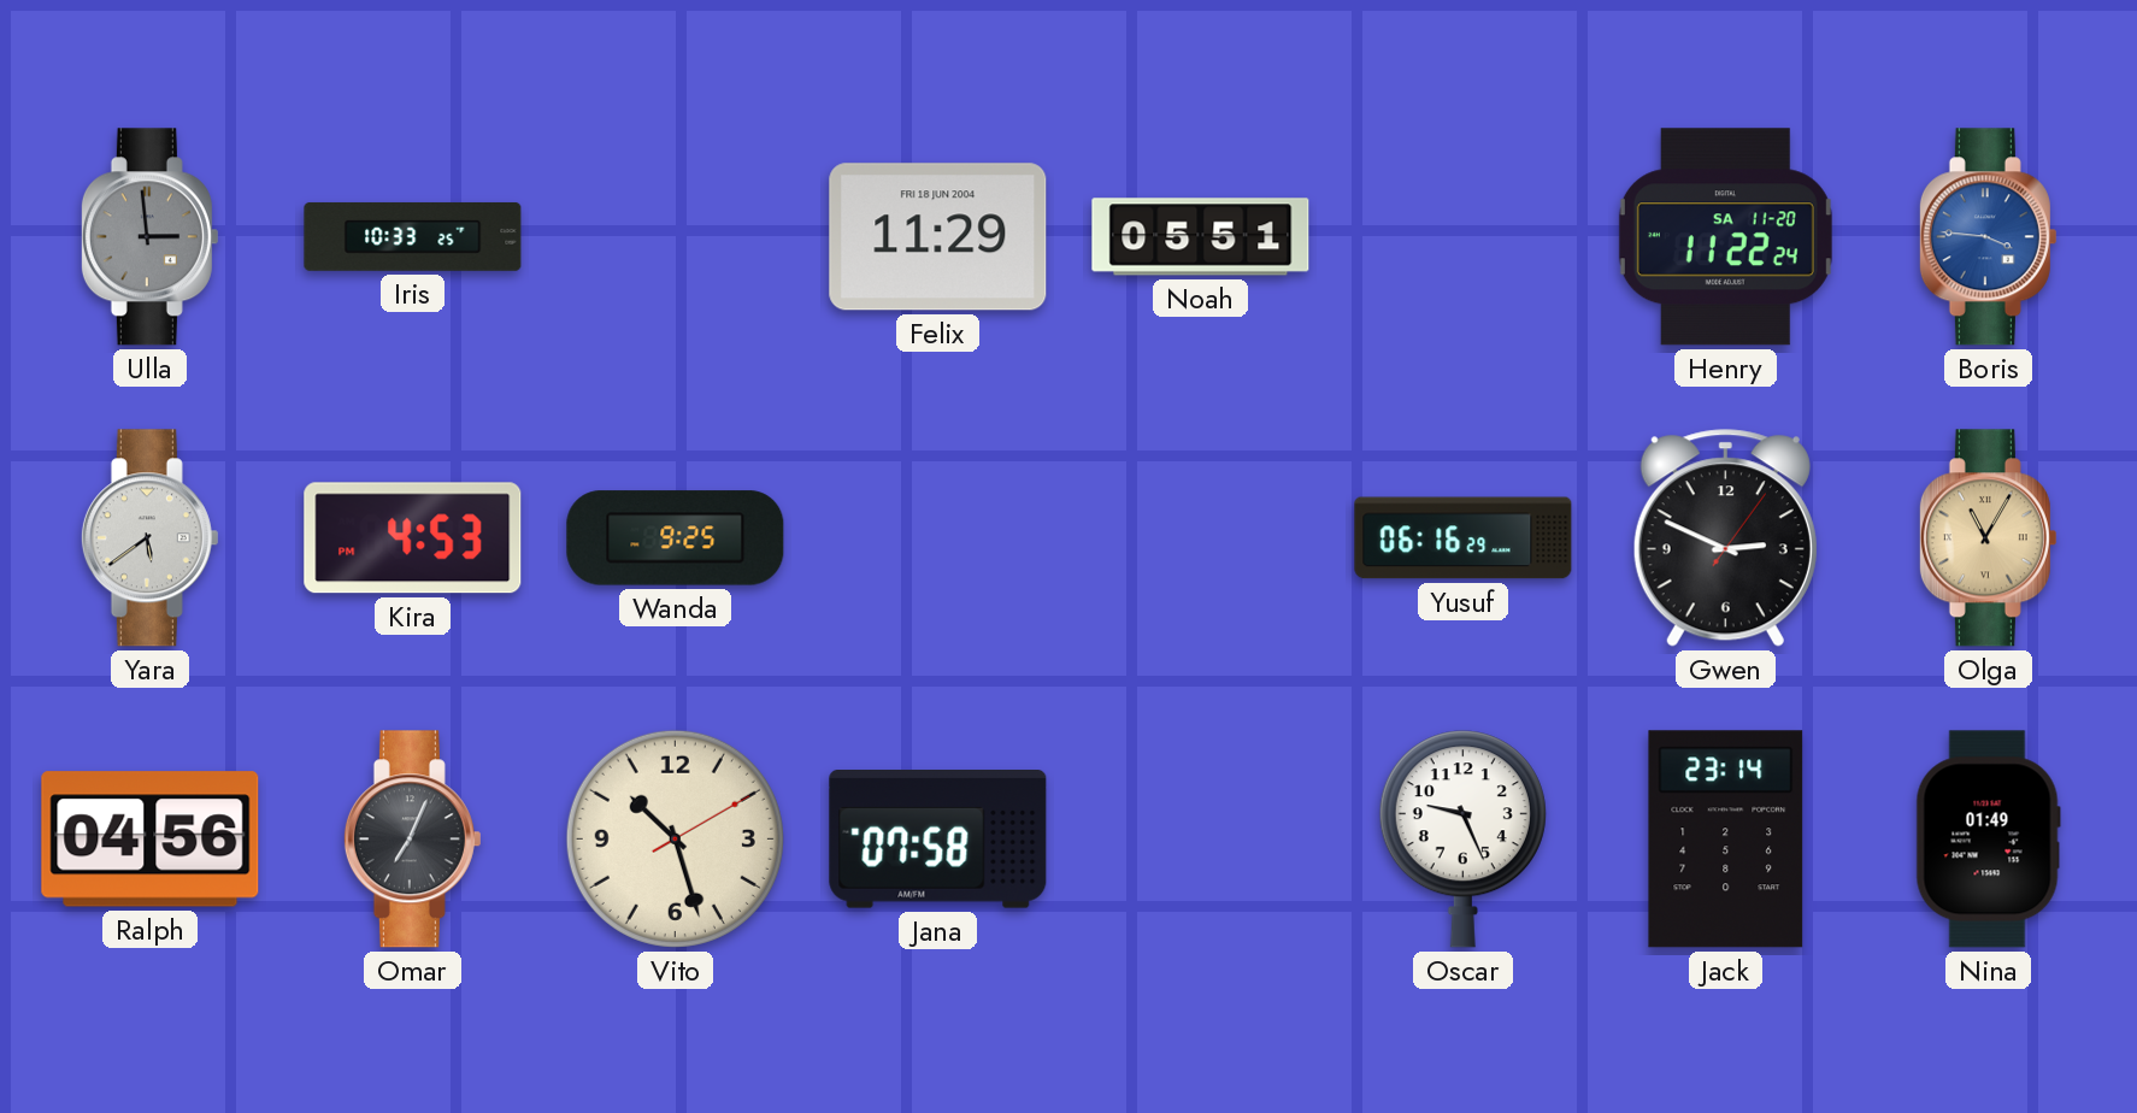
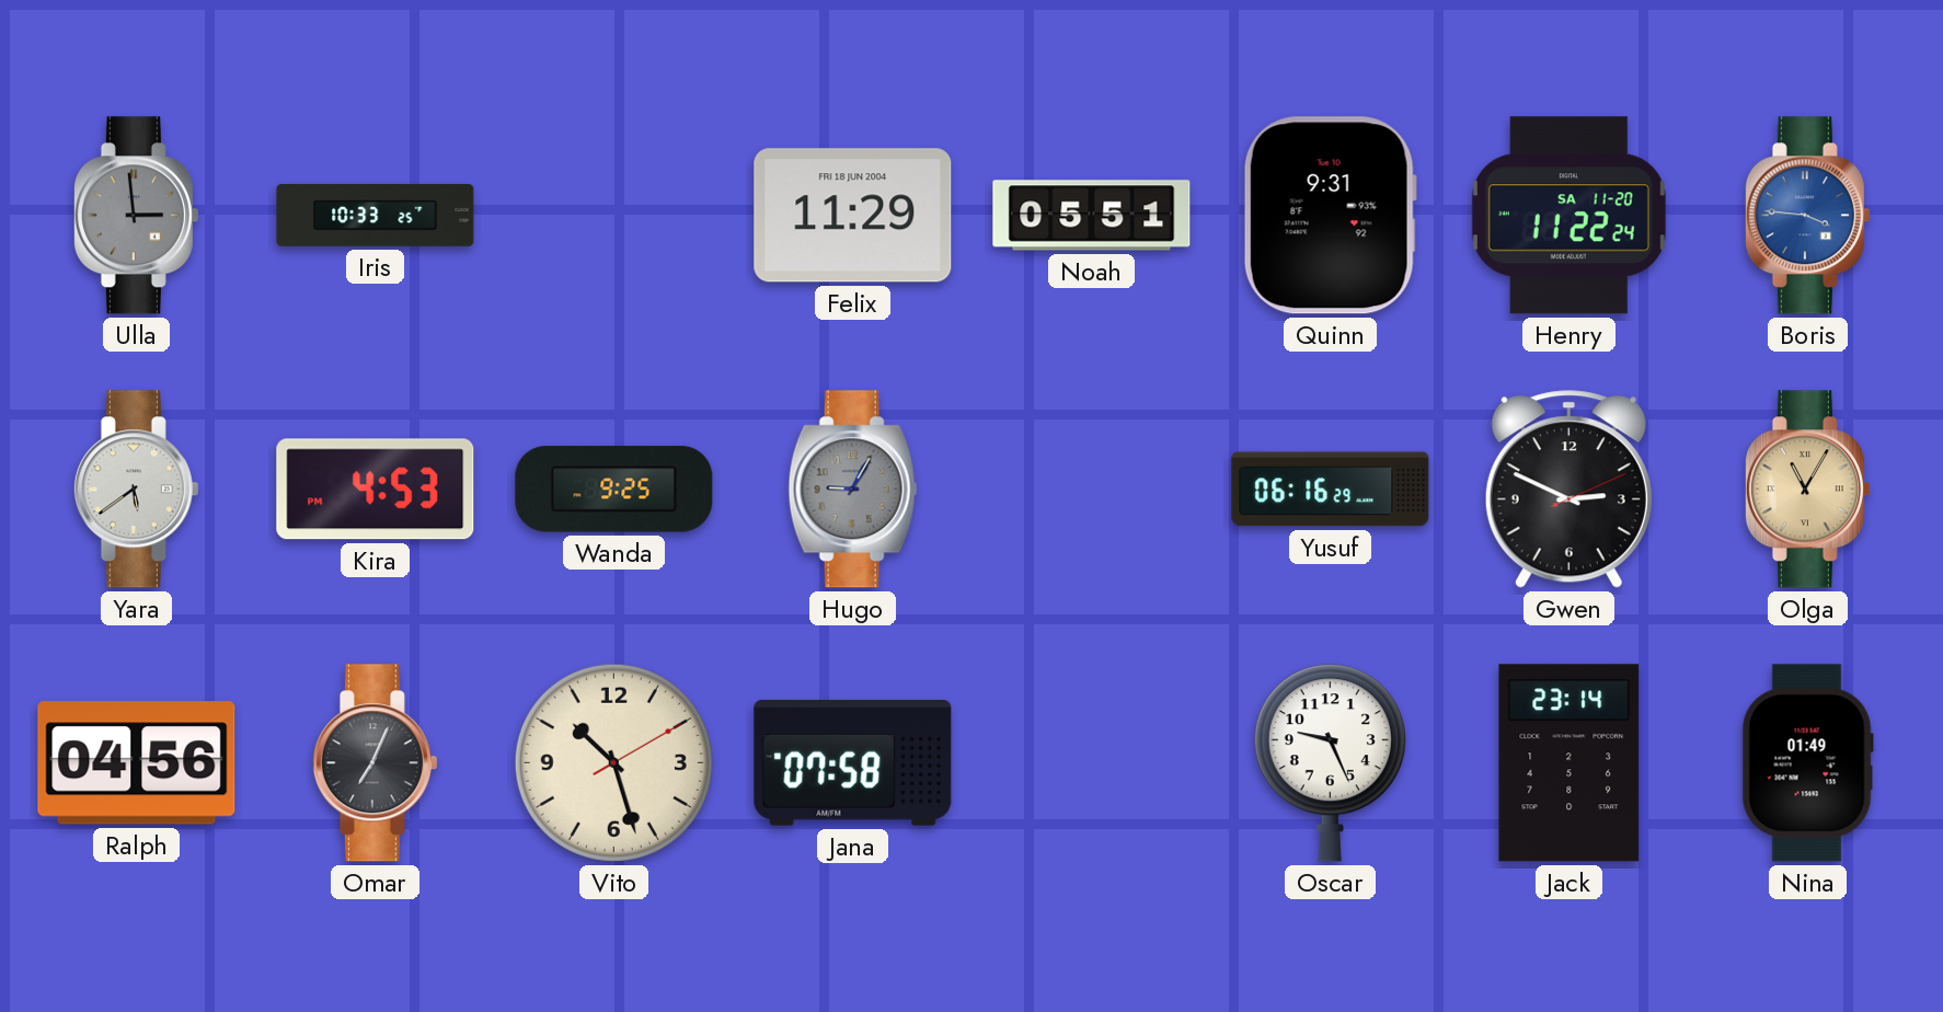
Quinn: none -> 9:31 (1330, 216)
Hugo: none -> 9:05 (853, 490)
Gwen: 2:49:06 -> 2:49:11 (1568, 490)
